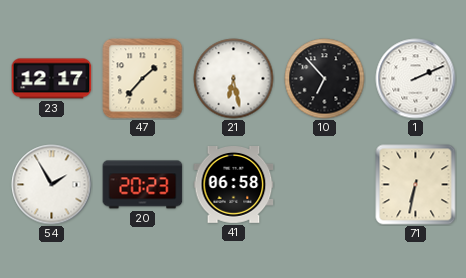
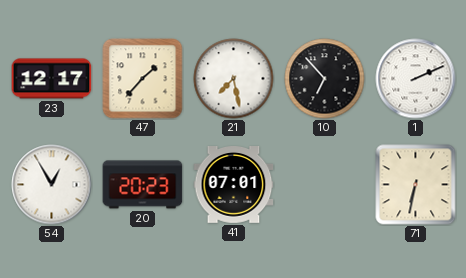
21: 6:28 -> 7:28 (234, 79)
54: 1:55 -> 12:55 (52, 185)
41: 06:58 -> 07:01 (234, 185)
